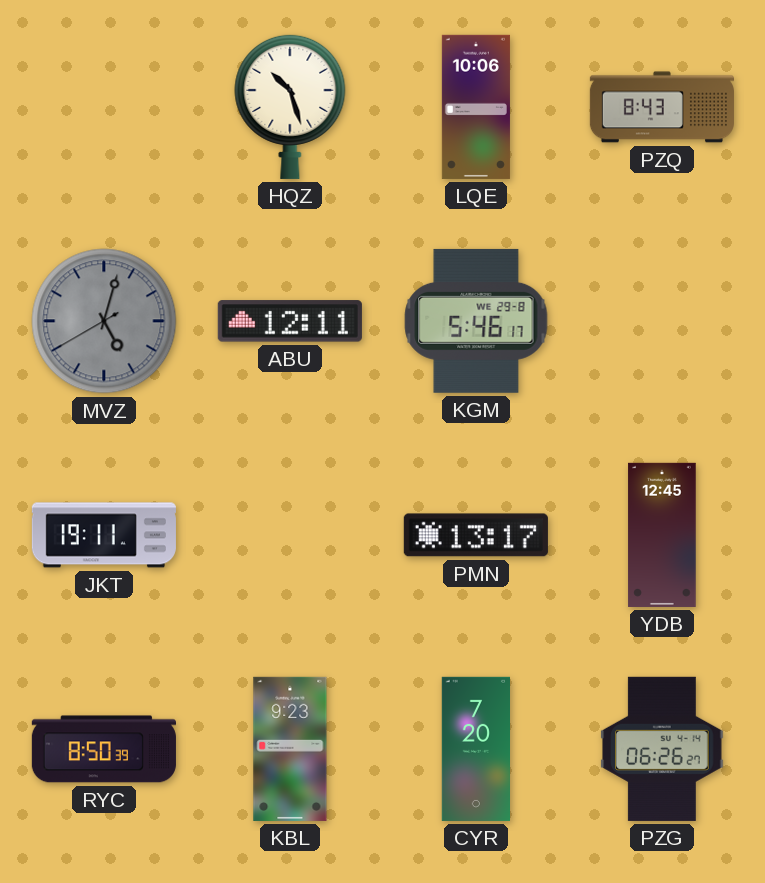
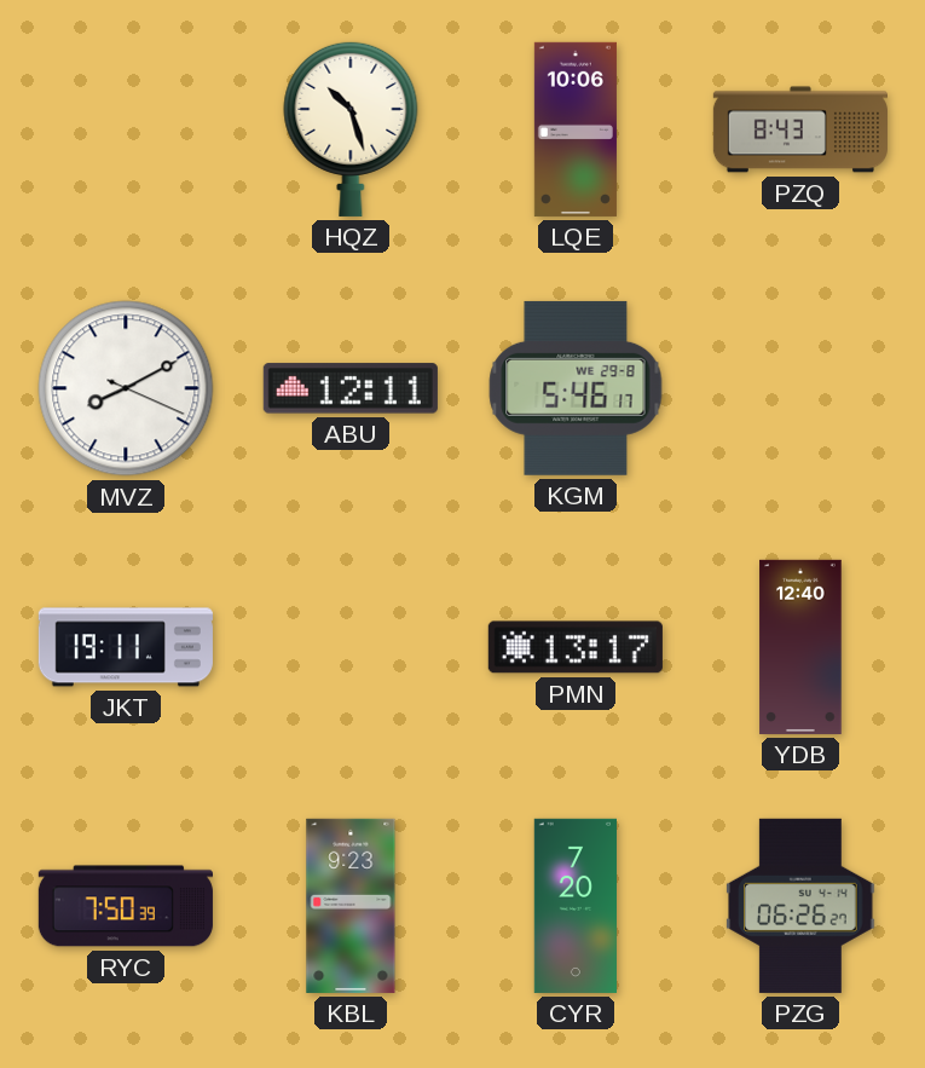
MVZ: 5:02 -> 8:10 (126, 388)
MVZ dial: grey -> white (126, 388)
YDB: 12:45 -> 12:40 (800, 647)
RYC: 8:50 -> 7:50 (126, 906)
